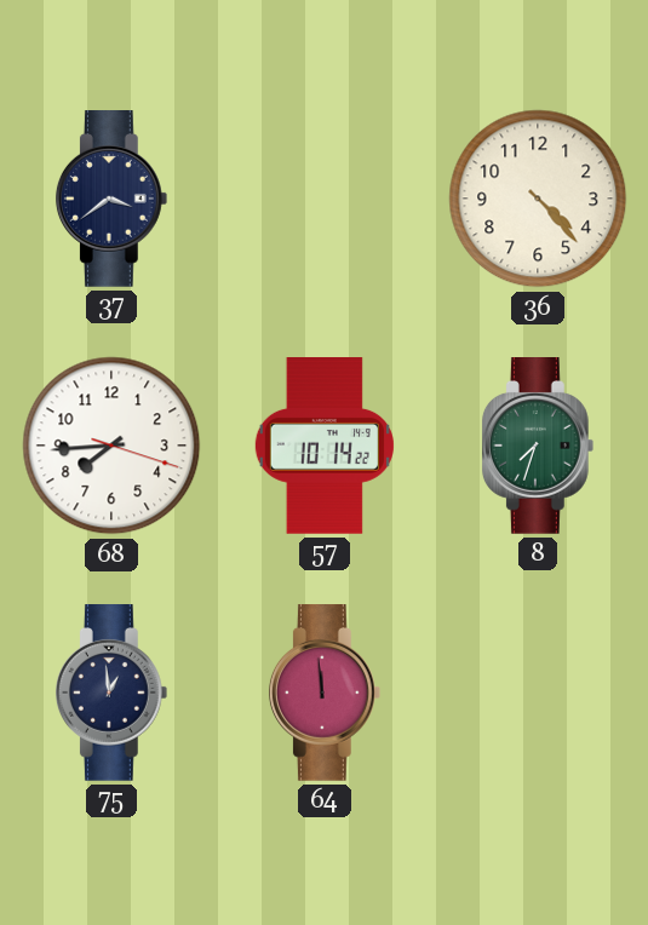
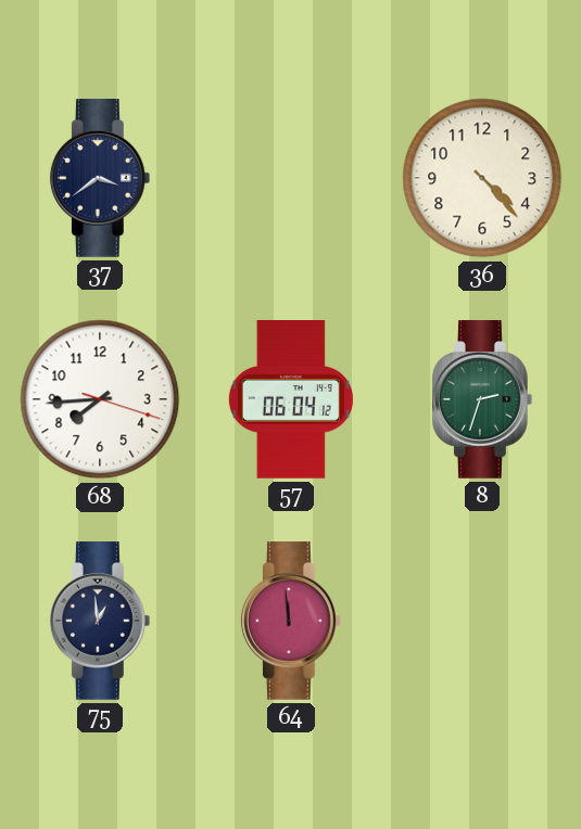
57: 10:14 -> 06:04 (291, 400)
8: 7:33 -> 2:33 (482, 400)
